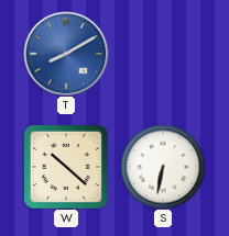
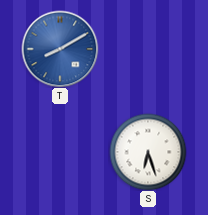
W: 10:22 -> none (66, 167)
S: 6:32 -> 6:27 (148, 152)
